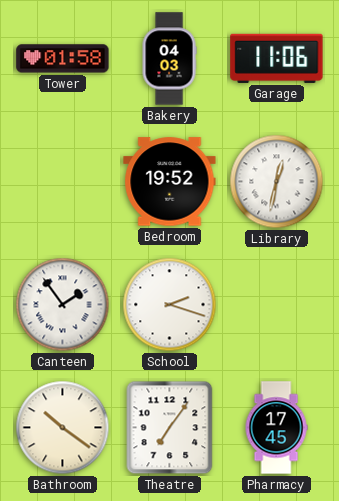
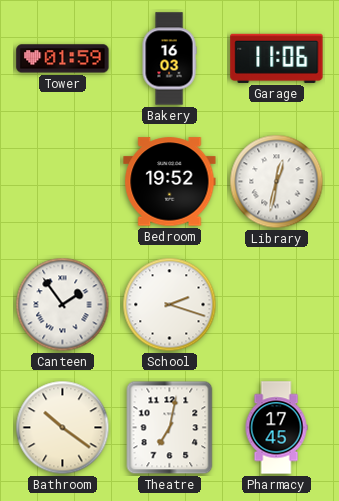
Tower: 01:58 -> 01:59 (63, 59)
Bakery: 04:03 -> 16:03 (169, 59)
Theatre: 7:06 -> 7:02 (170, 428)
